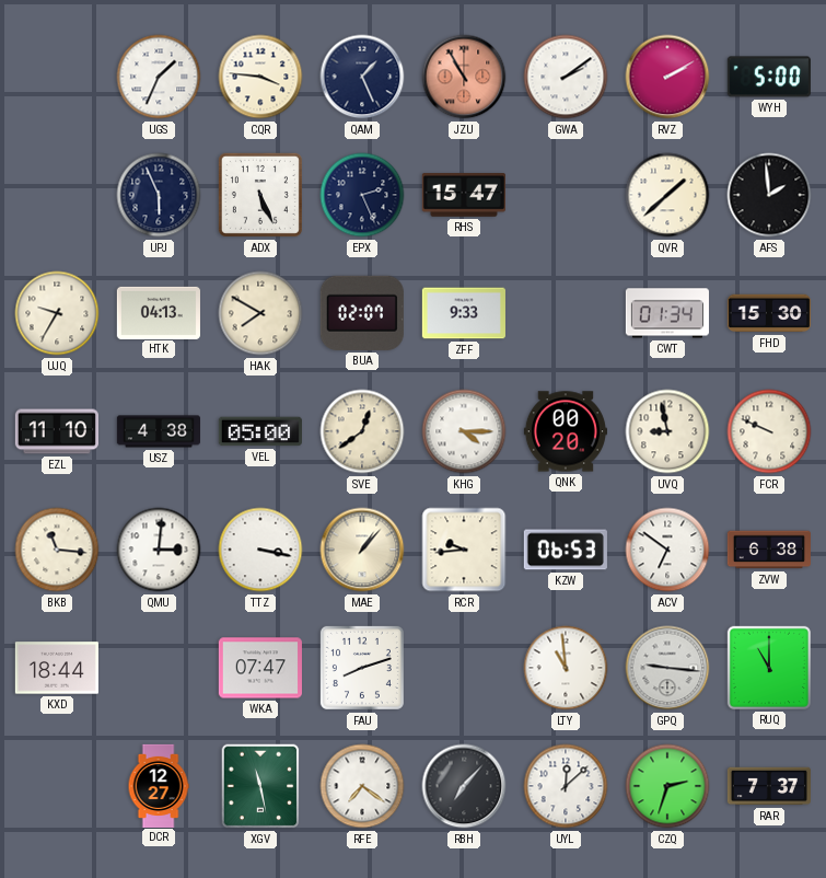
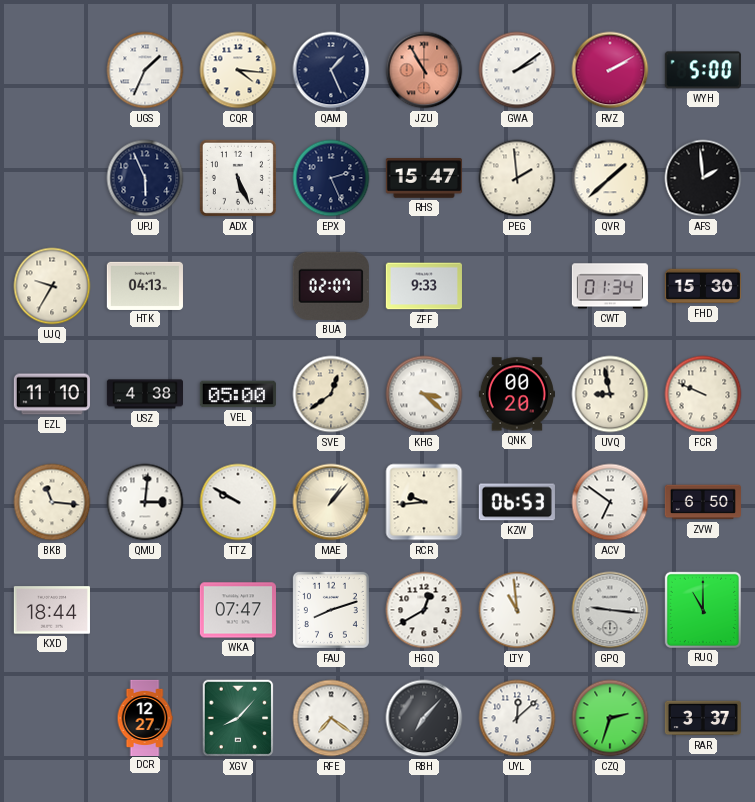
CQR: 3:46 -> 4:16 (238, 70)
PEG: none -> 1:59 (517, 178)
HAK: 7:50 -> none (260, 313)
KHG: 4:15 -> 3:22 (424, 394)
TTZ: 3:17 -> 9:50 (238, 502)
ZVW: 6:38 -> 6:50 (703, 502)
HGQ: none -> 12:40 (424, 610)
XGV: 11:28 -> 8:07 (238, 718)
RAR: 7:37 -> 3:37 (702, 718)
